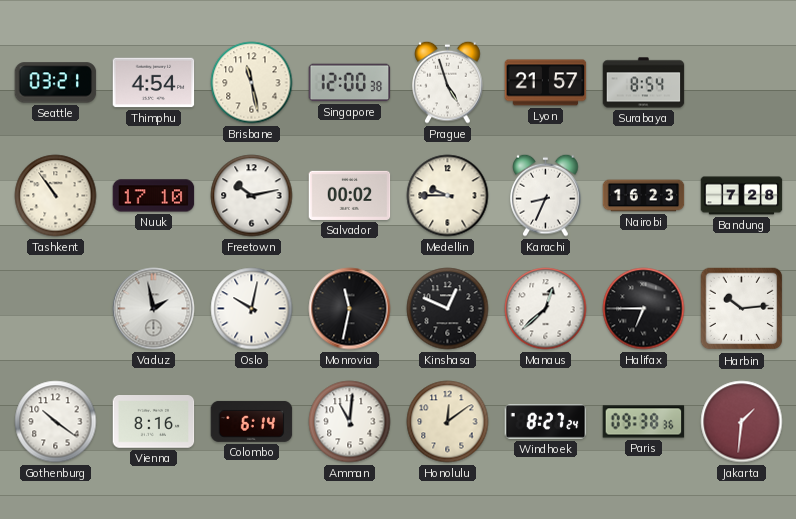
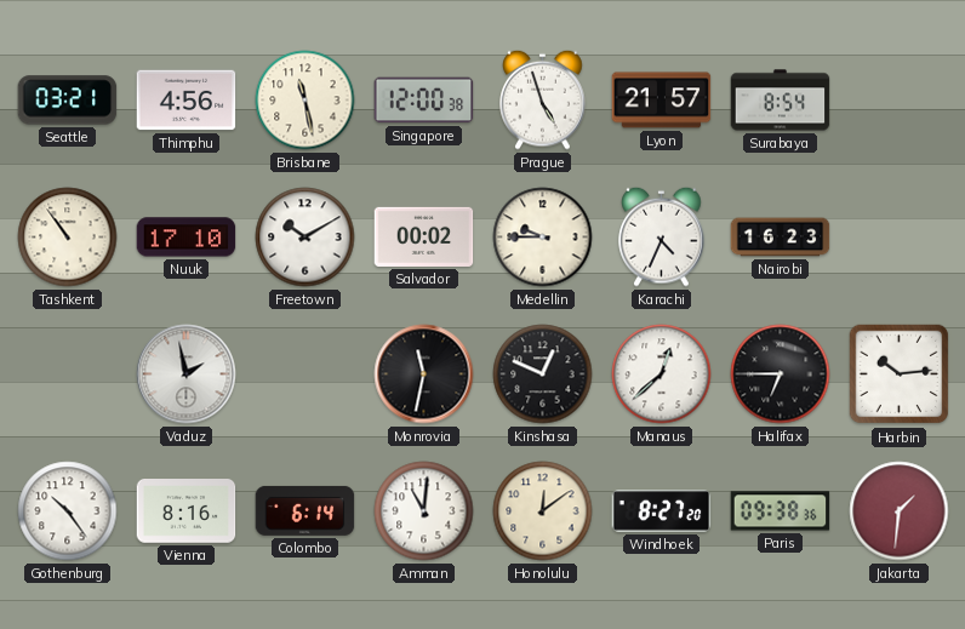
Thimphu: 4:54 -> 4:56 (187, 101)
Freetown: 10:13 -> 10:10 (306, 238)
Karachi: 8:34 -> 4:34 (662, 236)
Bandung: 7:28 -> none (742, 196)
Oslo: 10:02 -> none (252, 309)
Gothenburg: 10:21 -> 10:24 (68, 511)
Windhoek: 8:27:24 -> 8:27:20 (662, 511)
